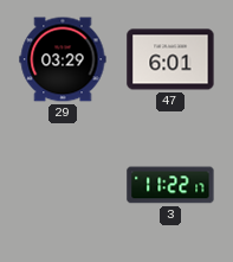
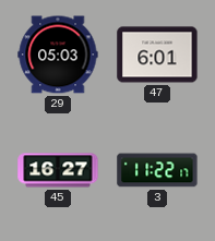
29: 03:29 -> 05:03 (58, 55)
45: none -> 16:27 (58, 170)
